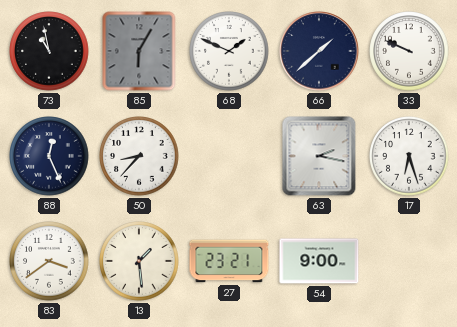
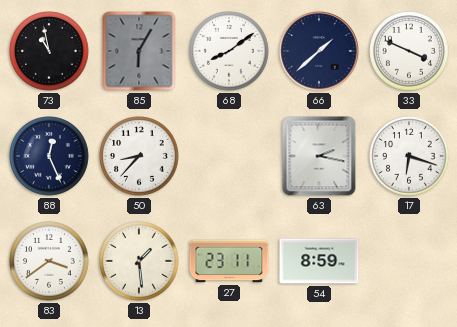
68: 1:49 -> 8:09 (229, 51)
33: 9:49 -> 3:49 (409, 51)
17: 6:27 -> 6:18 (409, 156)
27: 23:21 -> 23:11 (229, 261)
54: 9:00 -> 8:59 (319, 261)
